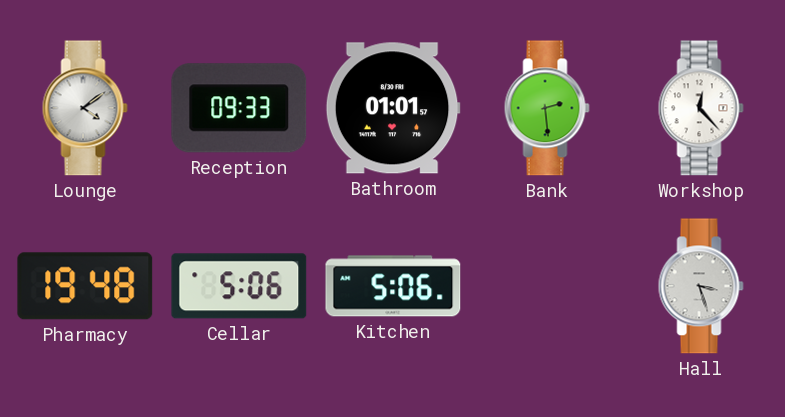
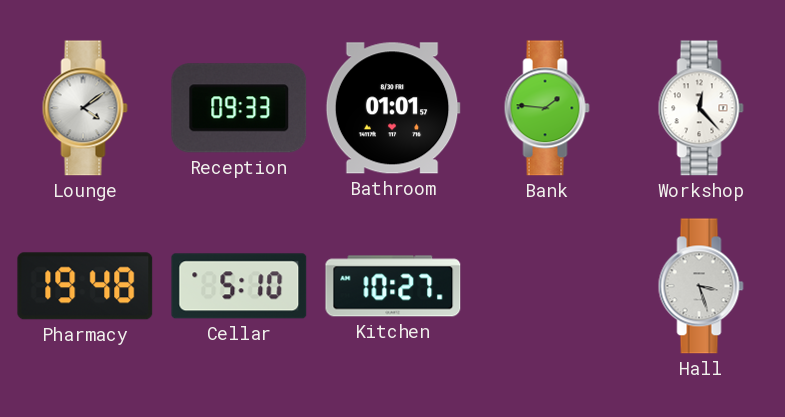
Bank: 2:29 -> 1:46 (547, 108)
Cellar: 5:06 -> 5:10 (239, 286)
Kitchen: 5:06 -> 10:27 (393, 286)
